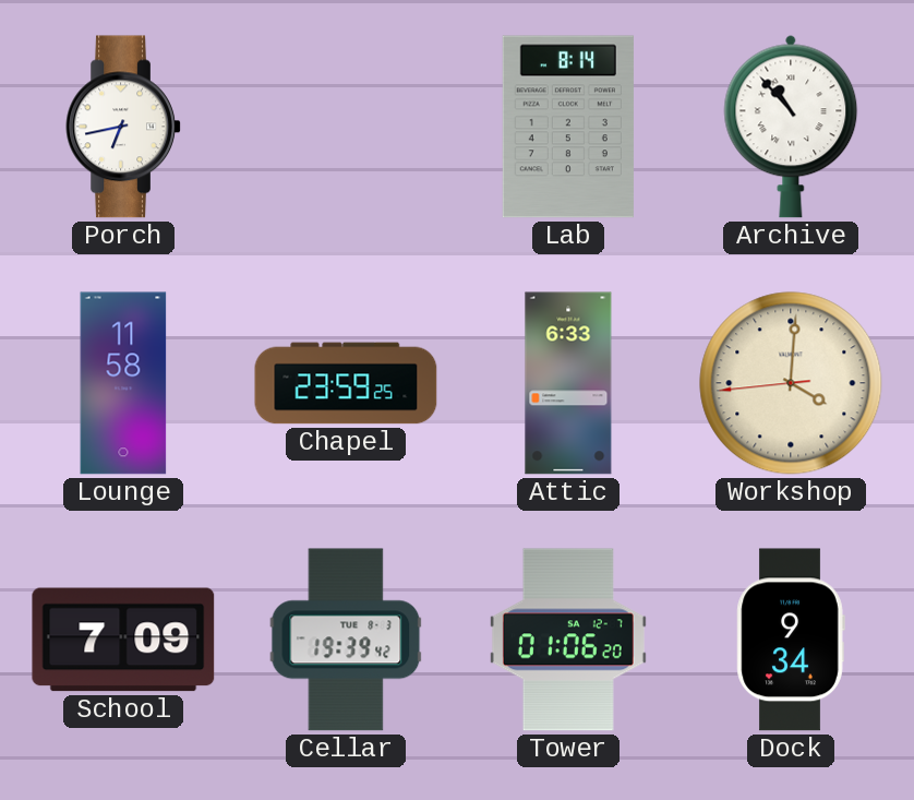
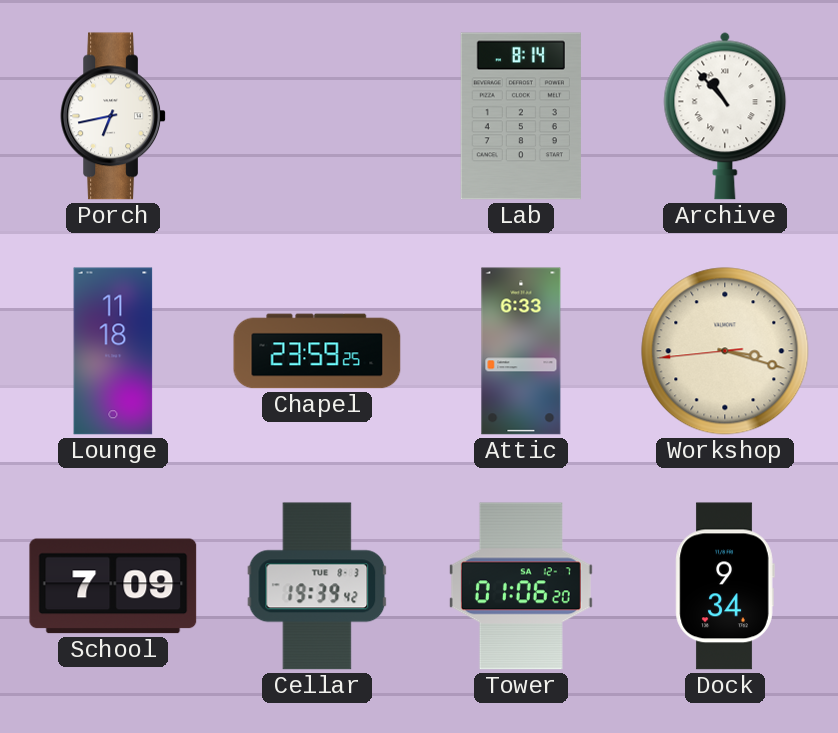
Lounge: 11:58 -> 11:18 (113, 351)
Workshop: 4:00 -> 3:17 (725, 351)
